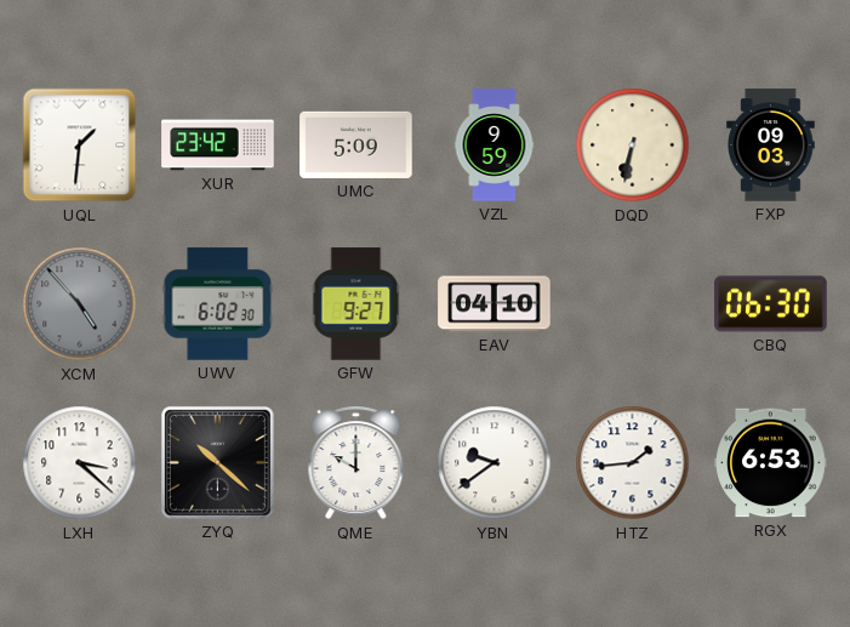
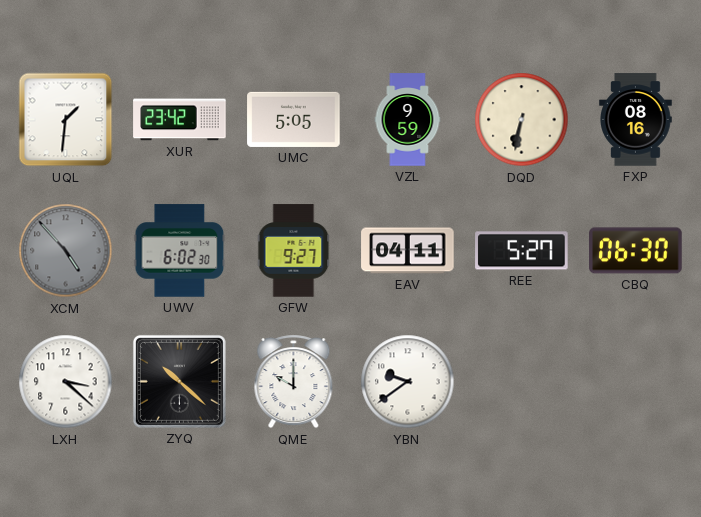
UMC: 5:09 -> 5:05 (294, 119)
FXP: 09:03 -> 08:16 (636, 120)
EAV: 04:10 -> 04:11 (408, 251)
REE: none -> 5:27 (522, 251)
HTZ: 1:44 -> none (633, 463)
RGX: 6:53 -> none (771, 463)
